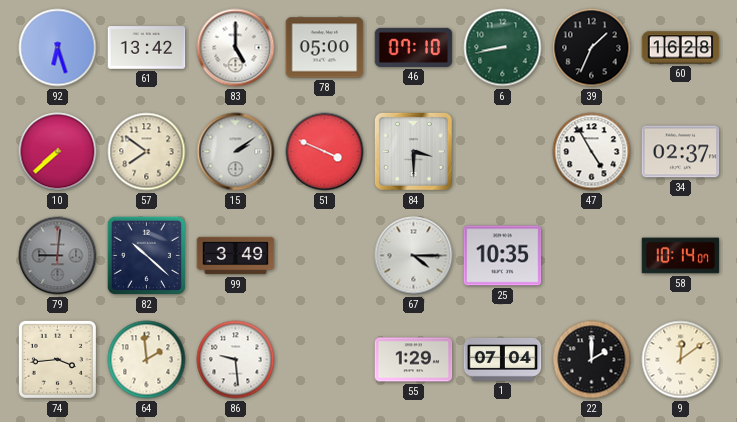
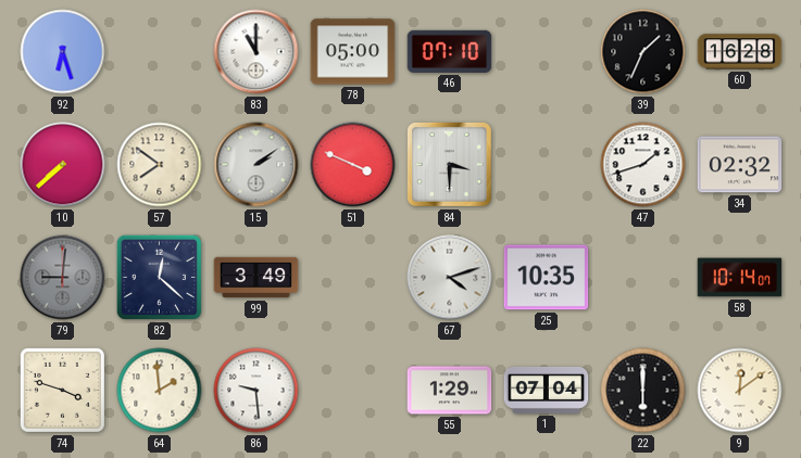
61: 13:42 -> none (147, 48)
83: 5:00 -> 11:00 (256, 52)
6: 8:43 -> none (503, 48)
47: 4:55 -> 1:42 (643, 165)
34: 02:37 -> 02:32 (740, 165)
82: 10:22 -> 12:22 (159, 277)
67: 4:15 -> 4:12 (450, 278)
74: 3:44 -> 3:48 (62, 390)
22: 2:00 -> 6:00 (643, 391)
